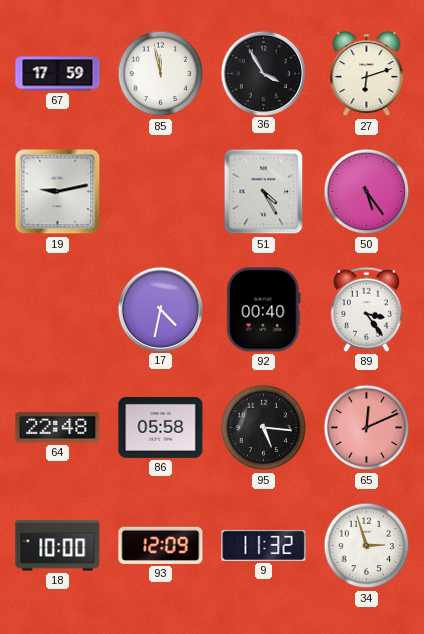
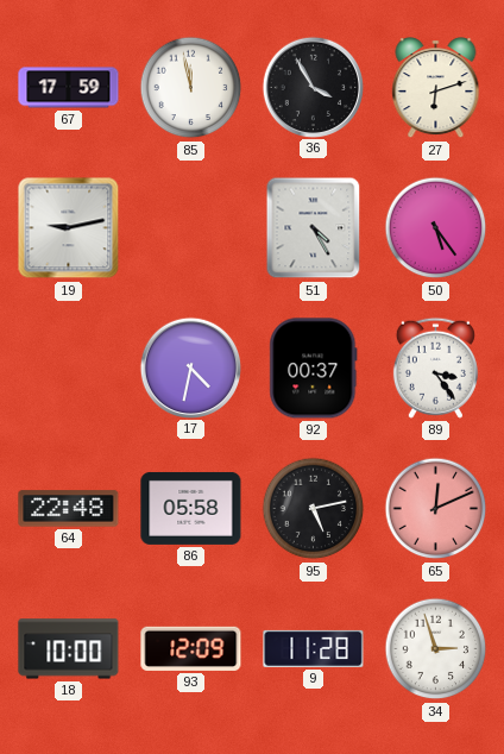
92: 00:40 -> 00:37 (314, 369)
95: 5:16 -> 5:13 (314, 509)
9: 11:32 -> 11:28 (314, 648)
